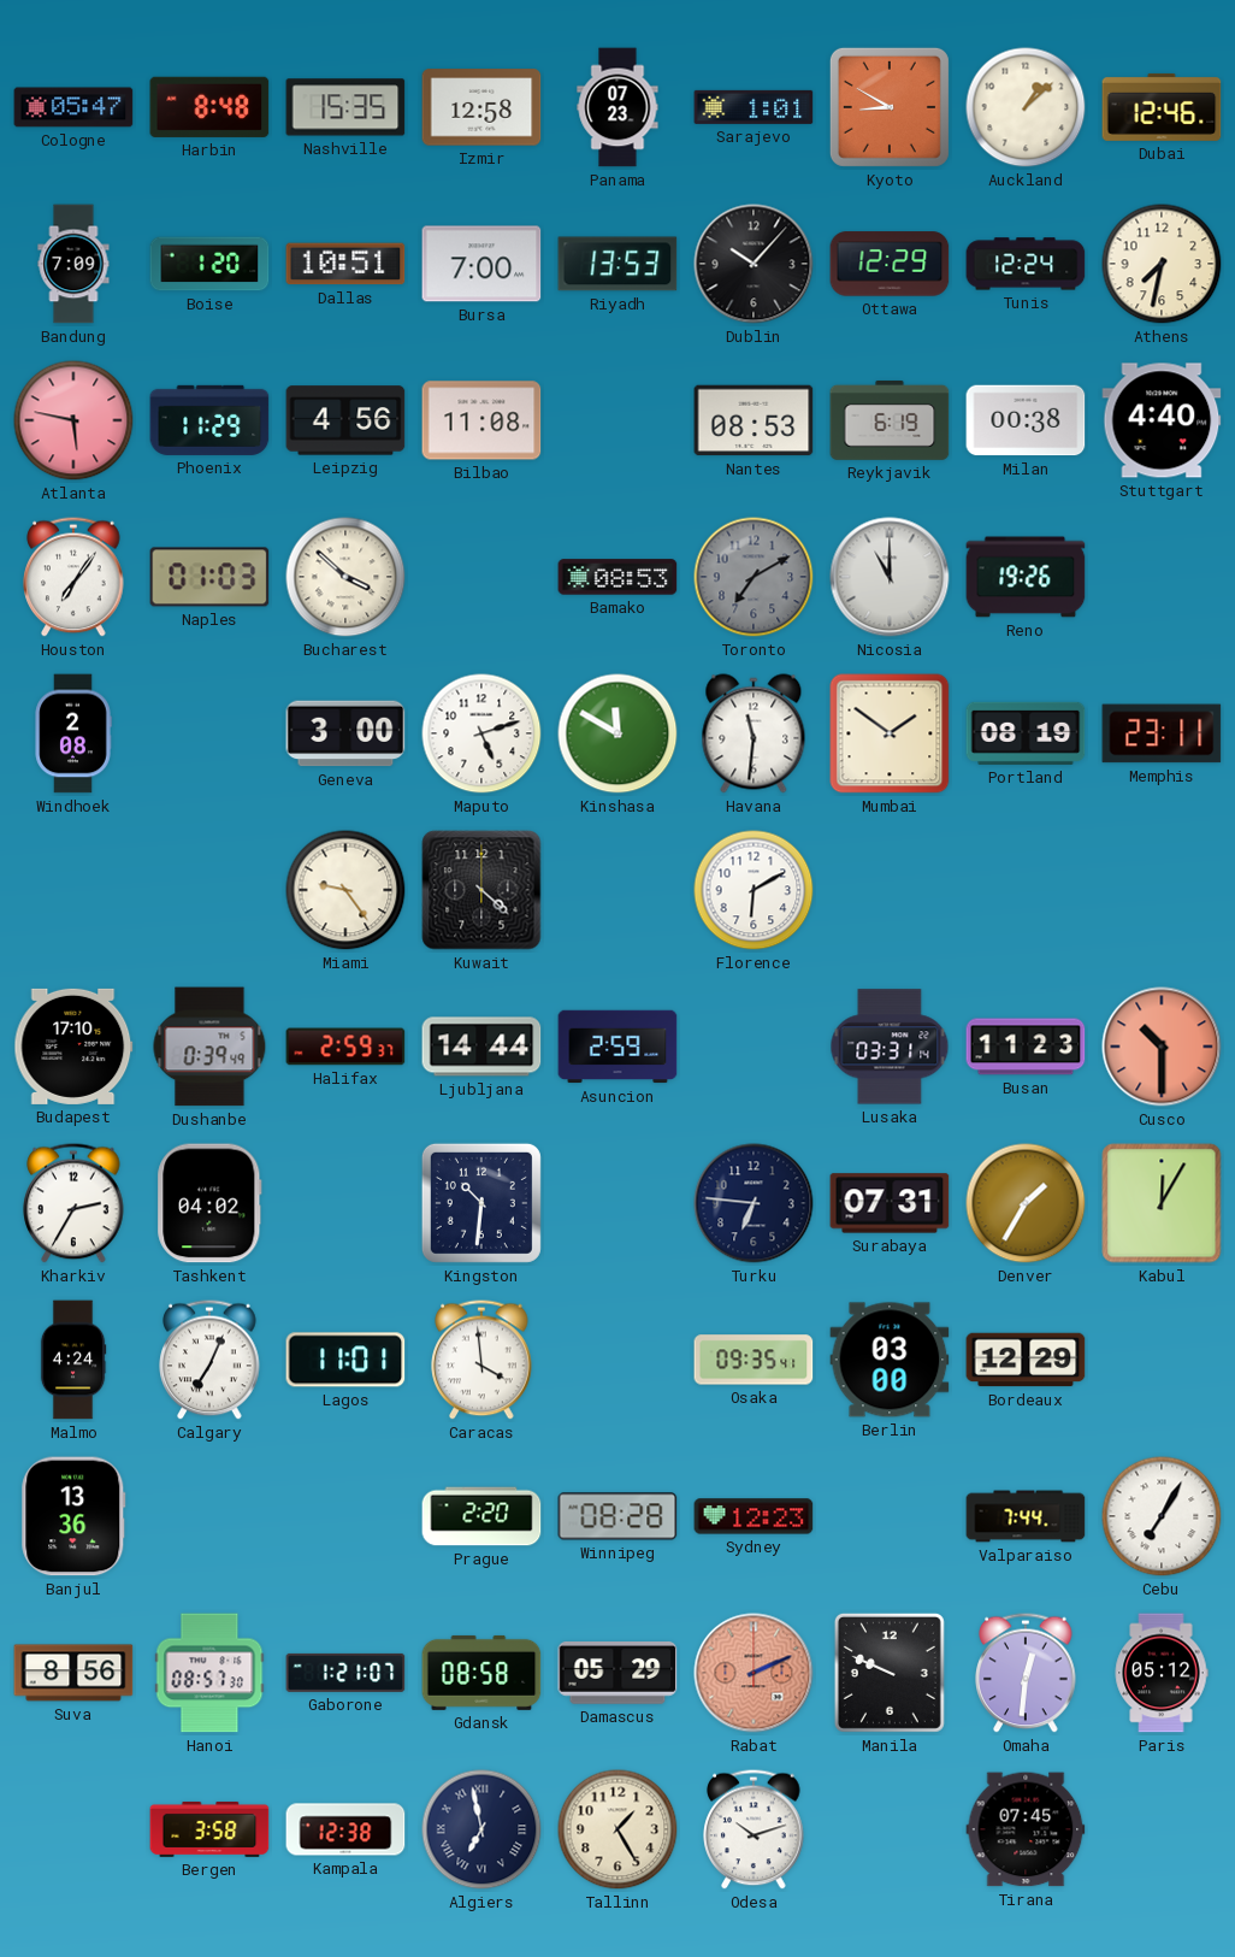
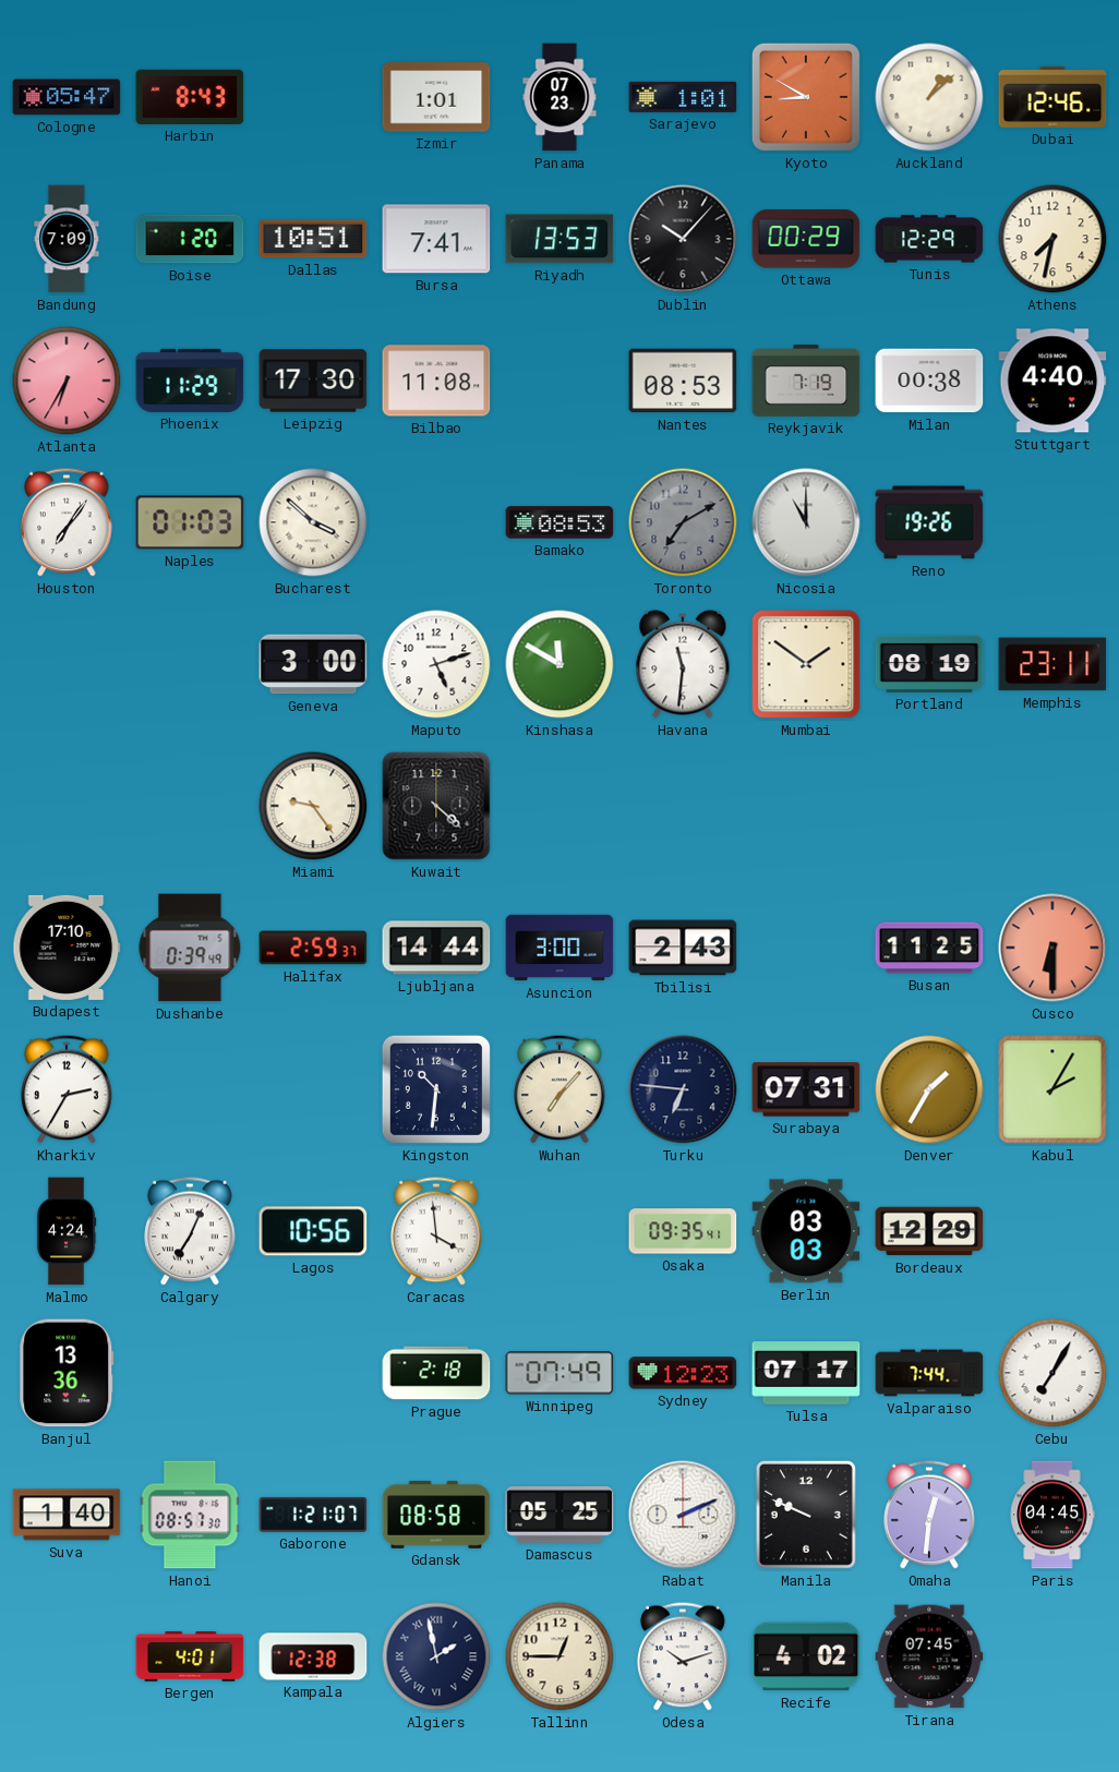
Harbin: 8:48 -> 8:43 (190, 97)
Nashville: 15:35 -> none (345, 107)
Izmir: 12:58 -> 1:01 (436, 97)
Bursa: 7:00 -> 7:41 (436, 239)
Ottawa: 12:29 -> 00:29 (806, 239)
Tunis: 12:24 -> 12:29 (929, 239)
Atlanta: 5:47 -> 6:35 (67, 381)
Leipzig: 4:56 -> 17:30 (313, 381)
Reykjavik: 6:19 -> 7:19 (806, 381)
Windhoek: 2:08 -> none (73, 733)
Florence: 6:10 -> none (754, 890)
Asuncion: 2:59 -> 3:00 (559, 948)
Tbilisi: none -> 2:43 (683, 948)
Lusaka: 03:31 -> none (890, 1047)
Busan: 11:23 -> 11:25 (929, 948)
Cusco: 10:30 -> 6:30 (1052, 948)
Tashkent: 04:02 -> none (209, 1203)
Wuhan: none -> 7:07 (559, 1089)
Kabul: 12:05 -> 2:05 (1052, 1089)
Lagos: 11:01 -> 10:56 (313, 1231)
Berlin: 03:00 -> 03:03 (806, 1231)
Prague: 2:20 -> 2:18 (436, 1373)
Winnipeg: 08:28 -> 07:49 (559, 1373)
Tulsa: none -> 07:17 (806, 1373)
Suva: 8:56 -> 1:40 (67, 1515)
Damascus: 05:29 -> 05:25 (559, 1516)
Rabat dial: salmon -> white (683, 1515)
Paris: 05:12 -> 04:45 (1052, 1515)
Bergen: 3:58 -> 4:01 (190, 1656)
Algiers: 6:58 -> 1:58 (436, 1656)
Tallinn: 1:25 -> 12:45 (559, 1656)
Recife: none -> 4:02 (806, 1656)
